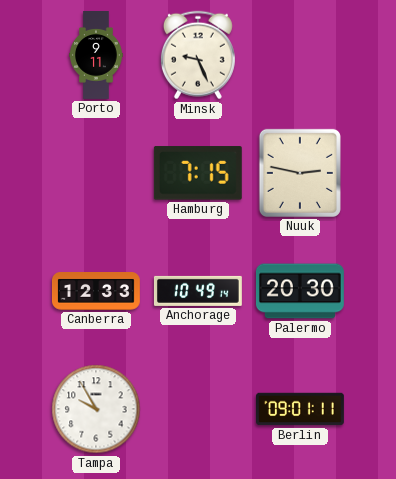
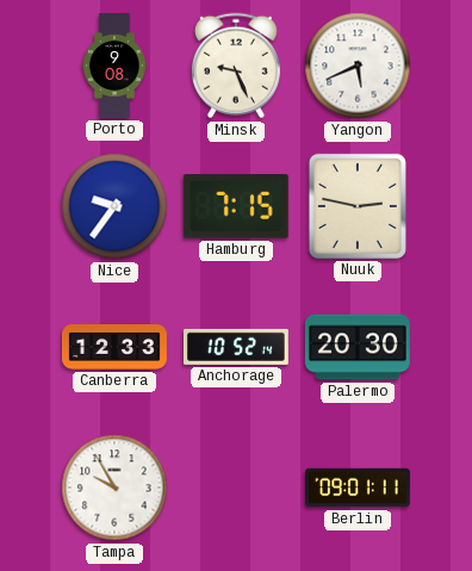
Porto: 9:11 -> 9:08 (114, 67)
Yangon: none -> 5:41 (358, 66)
Nice: none -> 9:36 (114, 206)
Anchorage: 10:49 -> 10:52 (236, 347)
